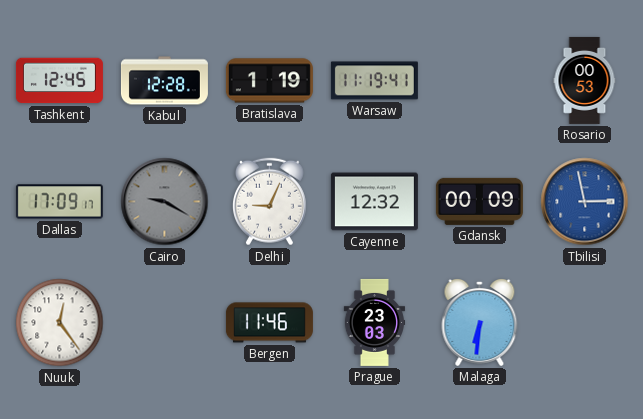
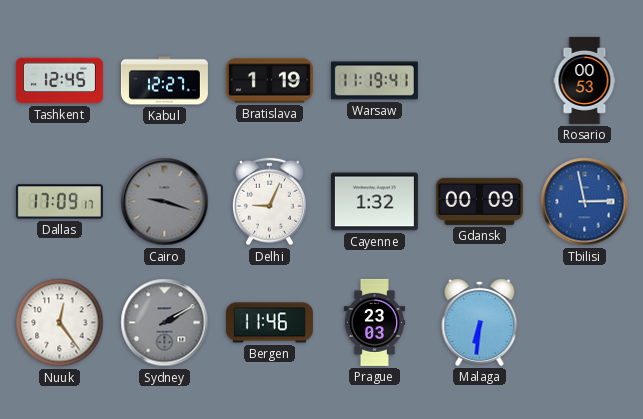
Kabul: 12:28 -> 12:27 (164, 81)
Cairo: 9:20 -> 9:18 (165, 202)
Cayenne: 12:32 -> 1:32 (374, 202)
Sydney: none -> 2:10 (165, 323)
